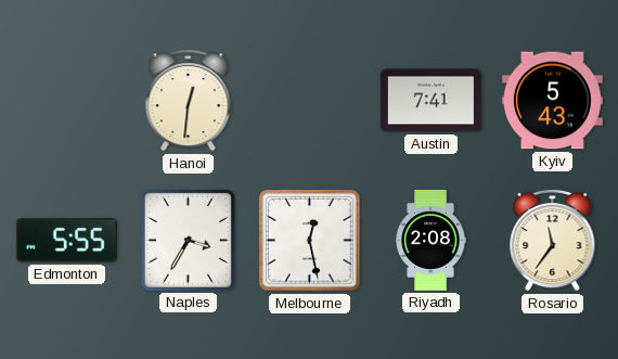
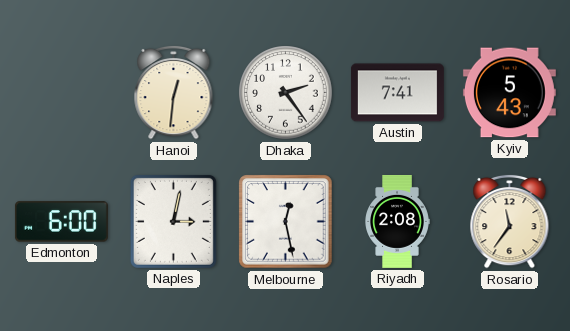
Dhaka: none -> 2:24 (286, 93)
Edmonton: 5:55 -> 6:00 (61, 222)
Naples: 3:35 -> 3:02 (173, 221)
